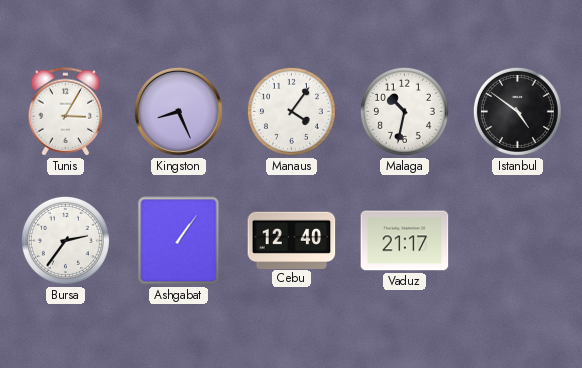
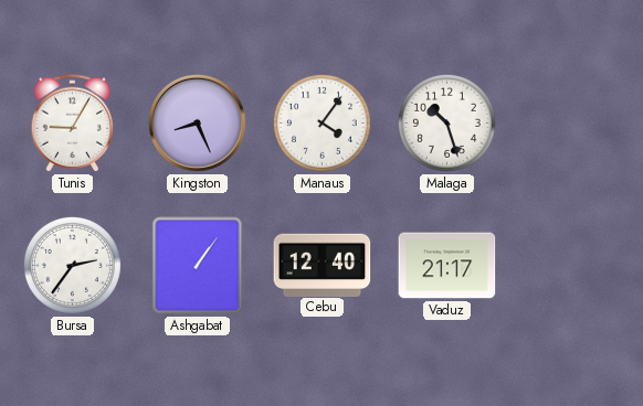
Tunis: 3:05 -> 9:05 (73, 124)
Malaga: 10:32 -> 10:27 (446, 122)
Istanbul: 4:51 -> none (517, 111)
